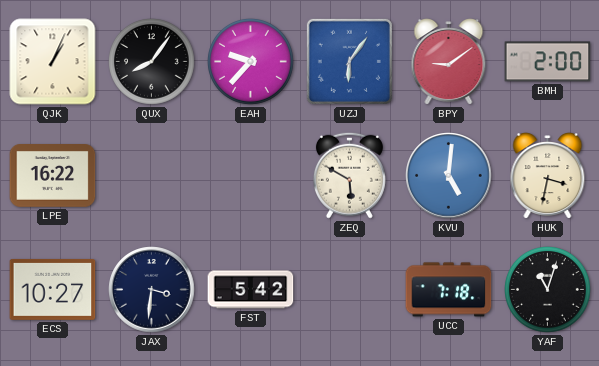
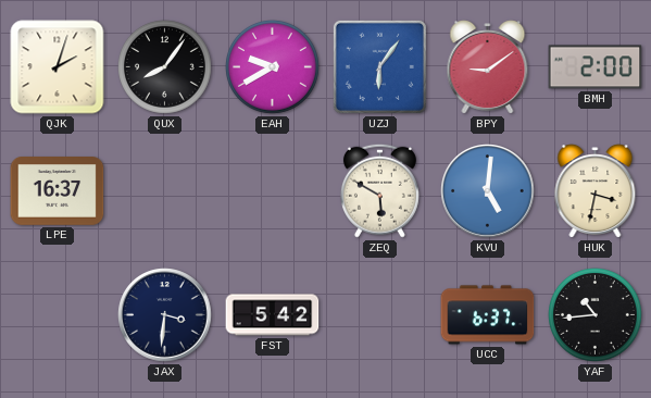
QJK: 1:04 -> 2:03 (58, 67)
EAH: 9:37 -> 9:40 (273, 67)
LPE: 16:22 -> 16:37 (58, 191)
ECS: 10:27 -> none (53, 289)
UCC: 7:18 -> 6:37 (488, 315)
YAF: 11:03 -> 10:44 (596, 315)
